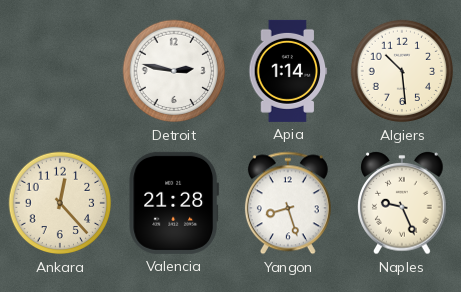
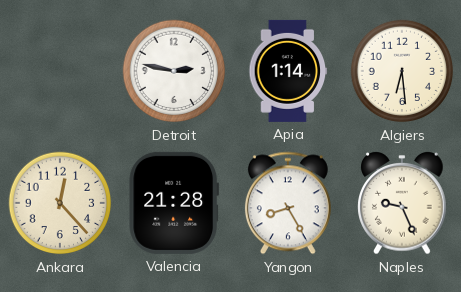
Algiers: 10:29 -> 6:29 (402, 71)
Yangon: 8:27 -> 8:25 (288, 203)
